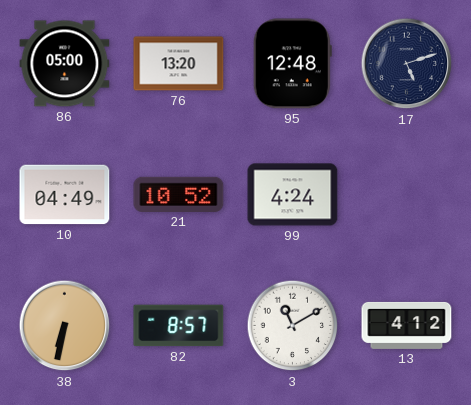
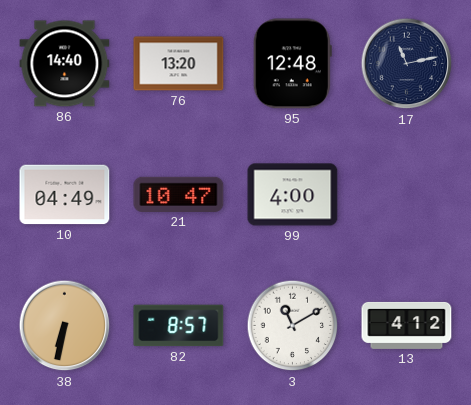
86: 05:00 -> 14:40 (65, 64)
17: 5:12 -> 11:13 (407, 64)
21: 10:52 -> 10:47 (179, 194)
99: 4:24 -> 4:00 (293, 195)
